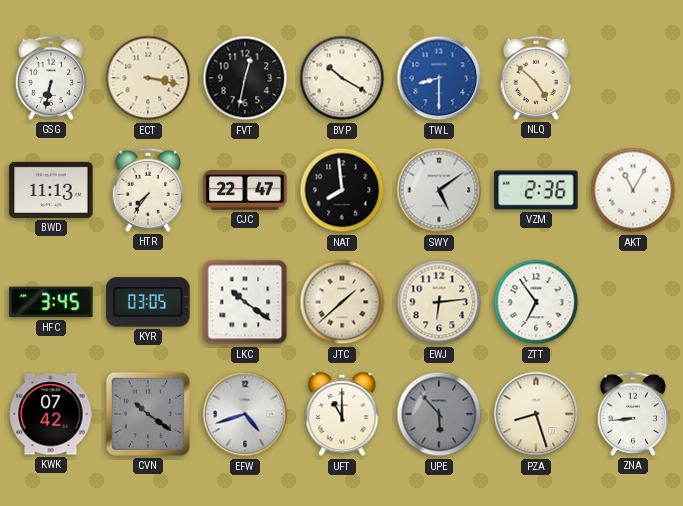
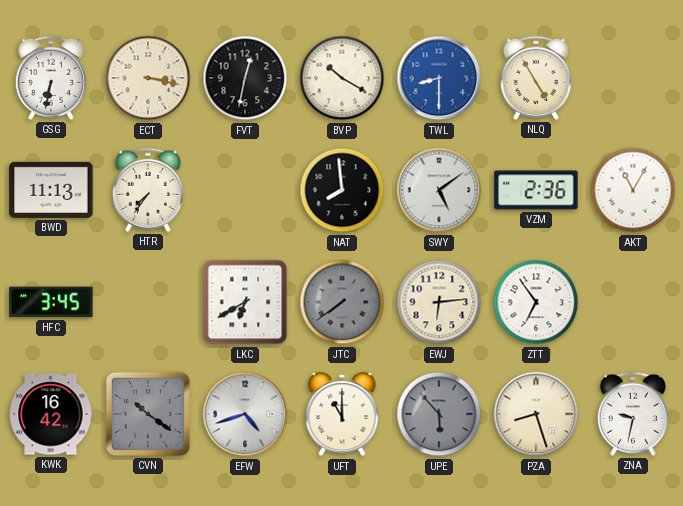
NLQ: 4:52 -> 4:55 (536, 78)
CJC: 22:47 -> none (245, 190)
KYR: 03:05 -> none (148, 302)
LKC: 10:21 -> 6:40 (245, 302)
JTC: 1:38 -> 7:39 (342, 302)
JTC dial: cream -> grey (342, 302)
KWK: 07:42 -> 16:42 (51, 414)
ZNA: 8:44 -> 9:32 (633, 414)
